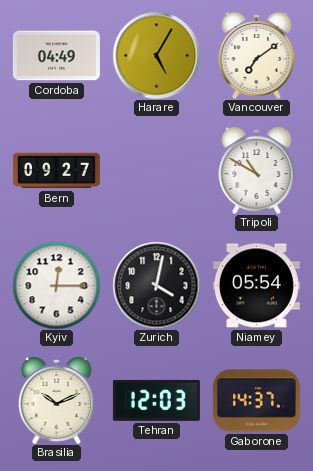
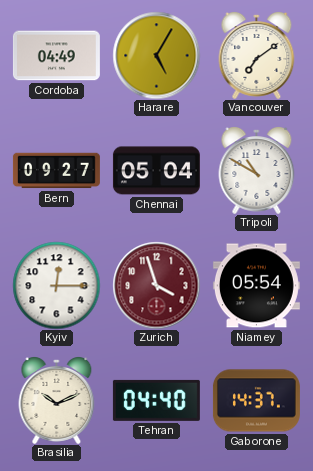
Chennai: none -> 05:04 (156, 171)
Zurich: 4:02 -> 3:57 (156, 285)
Zurich dial: black -> burgundy (156, 285)
Tehran: 12:03 -> 04:40 (156, 400)
